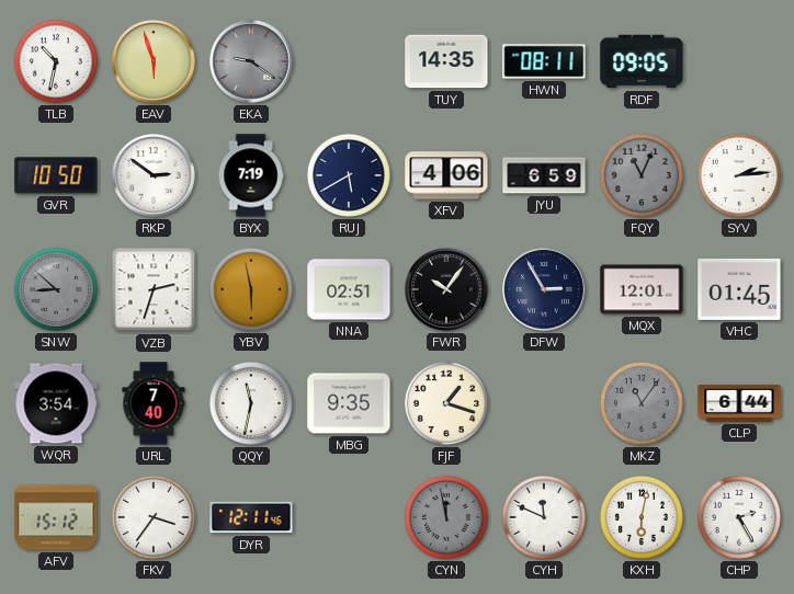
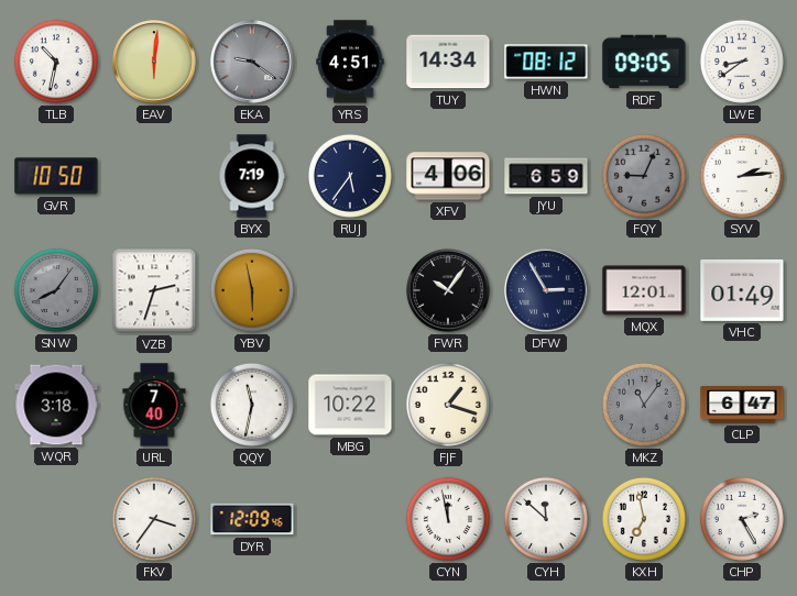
EAV: 5:57 -> 6:01 (154, 62)
YRS: none -> 4:51 (350, 62)
TUY: 14:35 -> 14:34 (448, 62)
HWN: 08:11 -> 08:12 (546, 62)
LWE: none -> 8:39 (742, 62)
RKP: 2:51 -> none (154, 175)
RUJ: 5:40 -> 5:36 (350, 176)
FQY: 11:04 -> 9:04 (644, 176)
SNW: 8:52 -> 8:06 (56, 290)
NNA: 02:51 -> none (349, 289)
VHC: 01:45 -> 01:49 (742, 290)
WQR: 3:54 -> 3:18 (56, 405)
MBG: 9:35 -> 10:22 (350, 405)
CLP: 6:44 -> 6:47 (742, 405)
AFV: 15:12 -> none (56, 517)
DYR: 12:11 -> 12:09 (252, 519)
CYN dial: grey -> white (448, 519)
CYH: 11:49 -> 11:52 (546, 519)
KXH: 6:02 -> 6:58 (644, 519)
